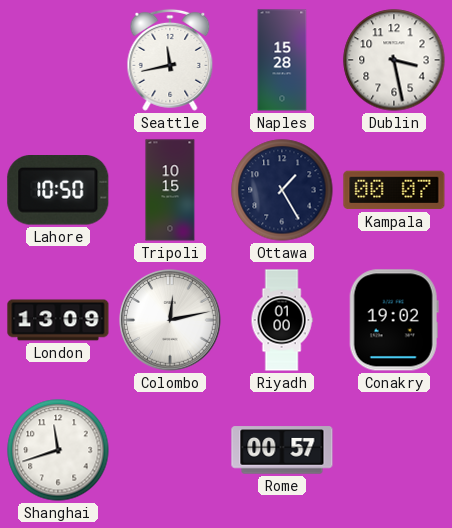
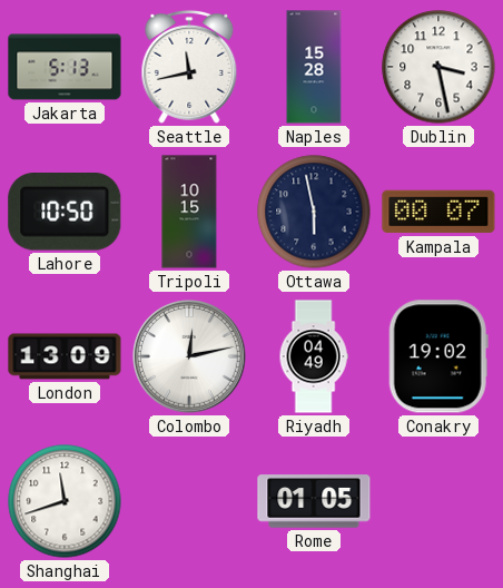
Jakarta: none -> 5:13 (65, 67)
Ottawa: 1:25 -> 5:58 (314, 212)
Riyadh: 01:00 -> 04:49 (314, 356)
Rome: 00:57 -> 01:05 (314, 501)
